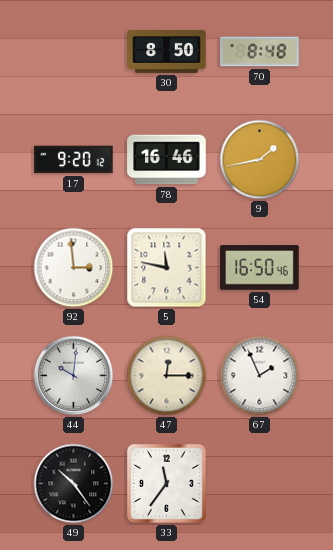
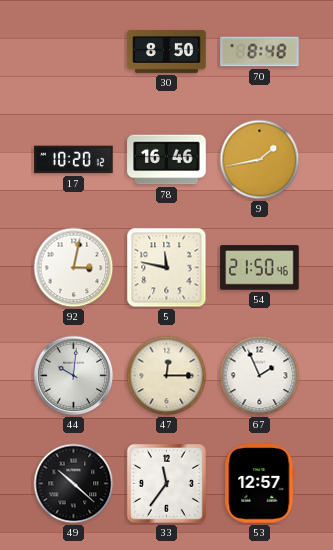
17: 9:20 -> 10:20 (74, 160)
92: 2:59 -> 3:02 (74, 268)
54: 16:50 -> 21:50 (260, 268)
49: 10:24 -> 10:22 (74, 484)
53: none -> 12:57 (260, 484)
